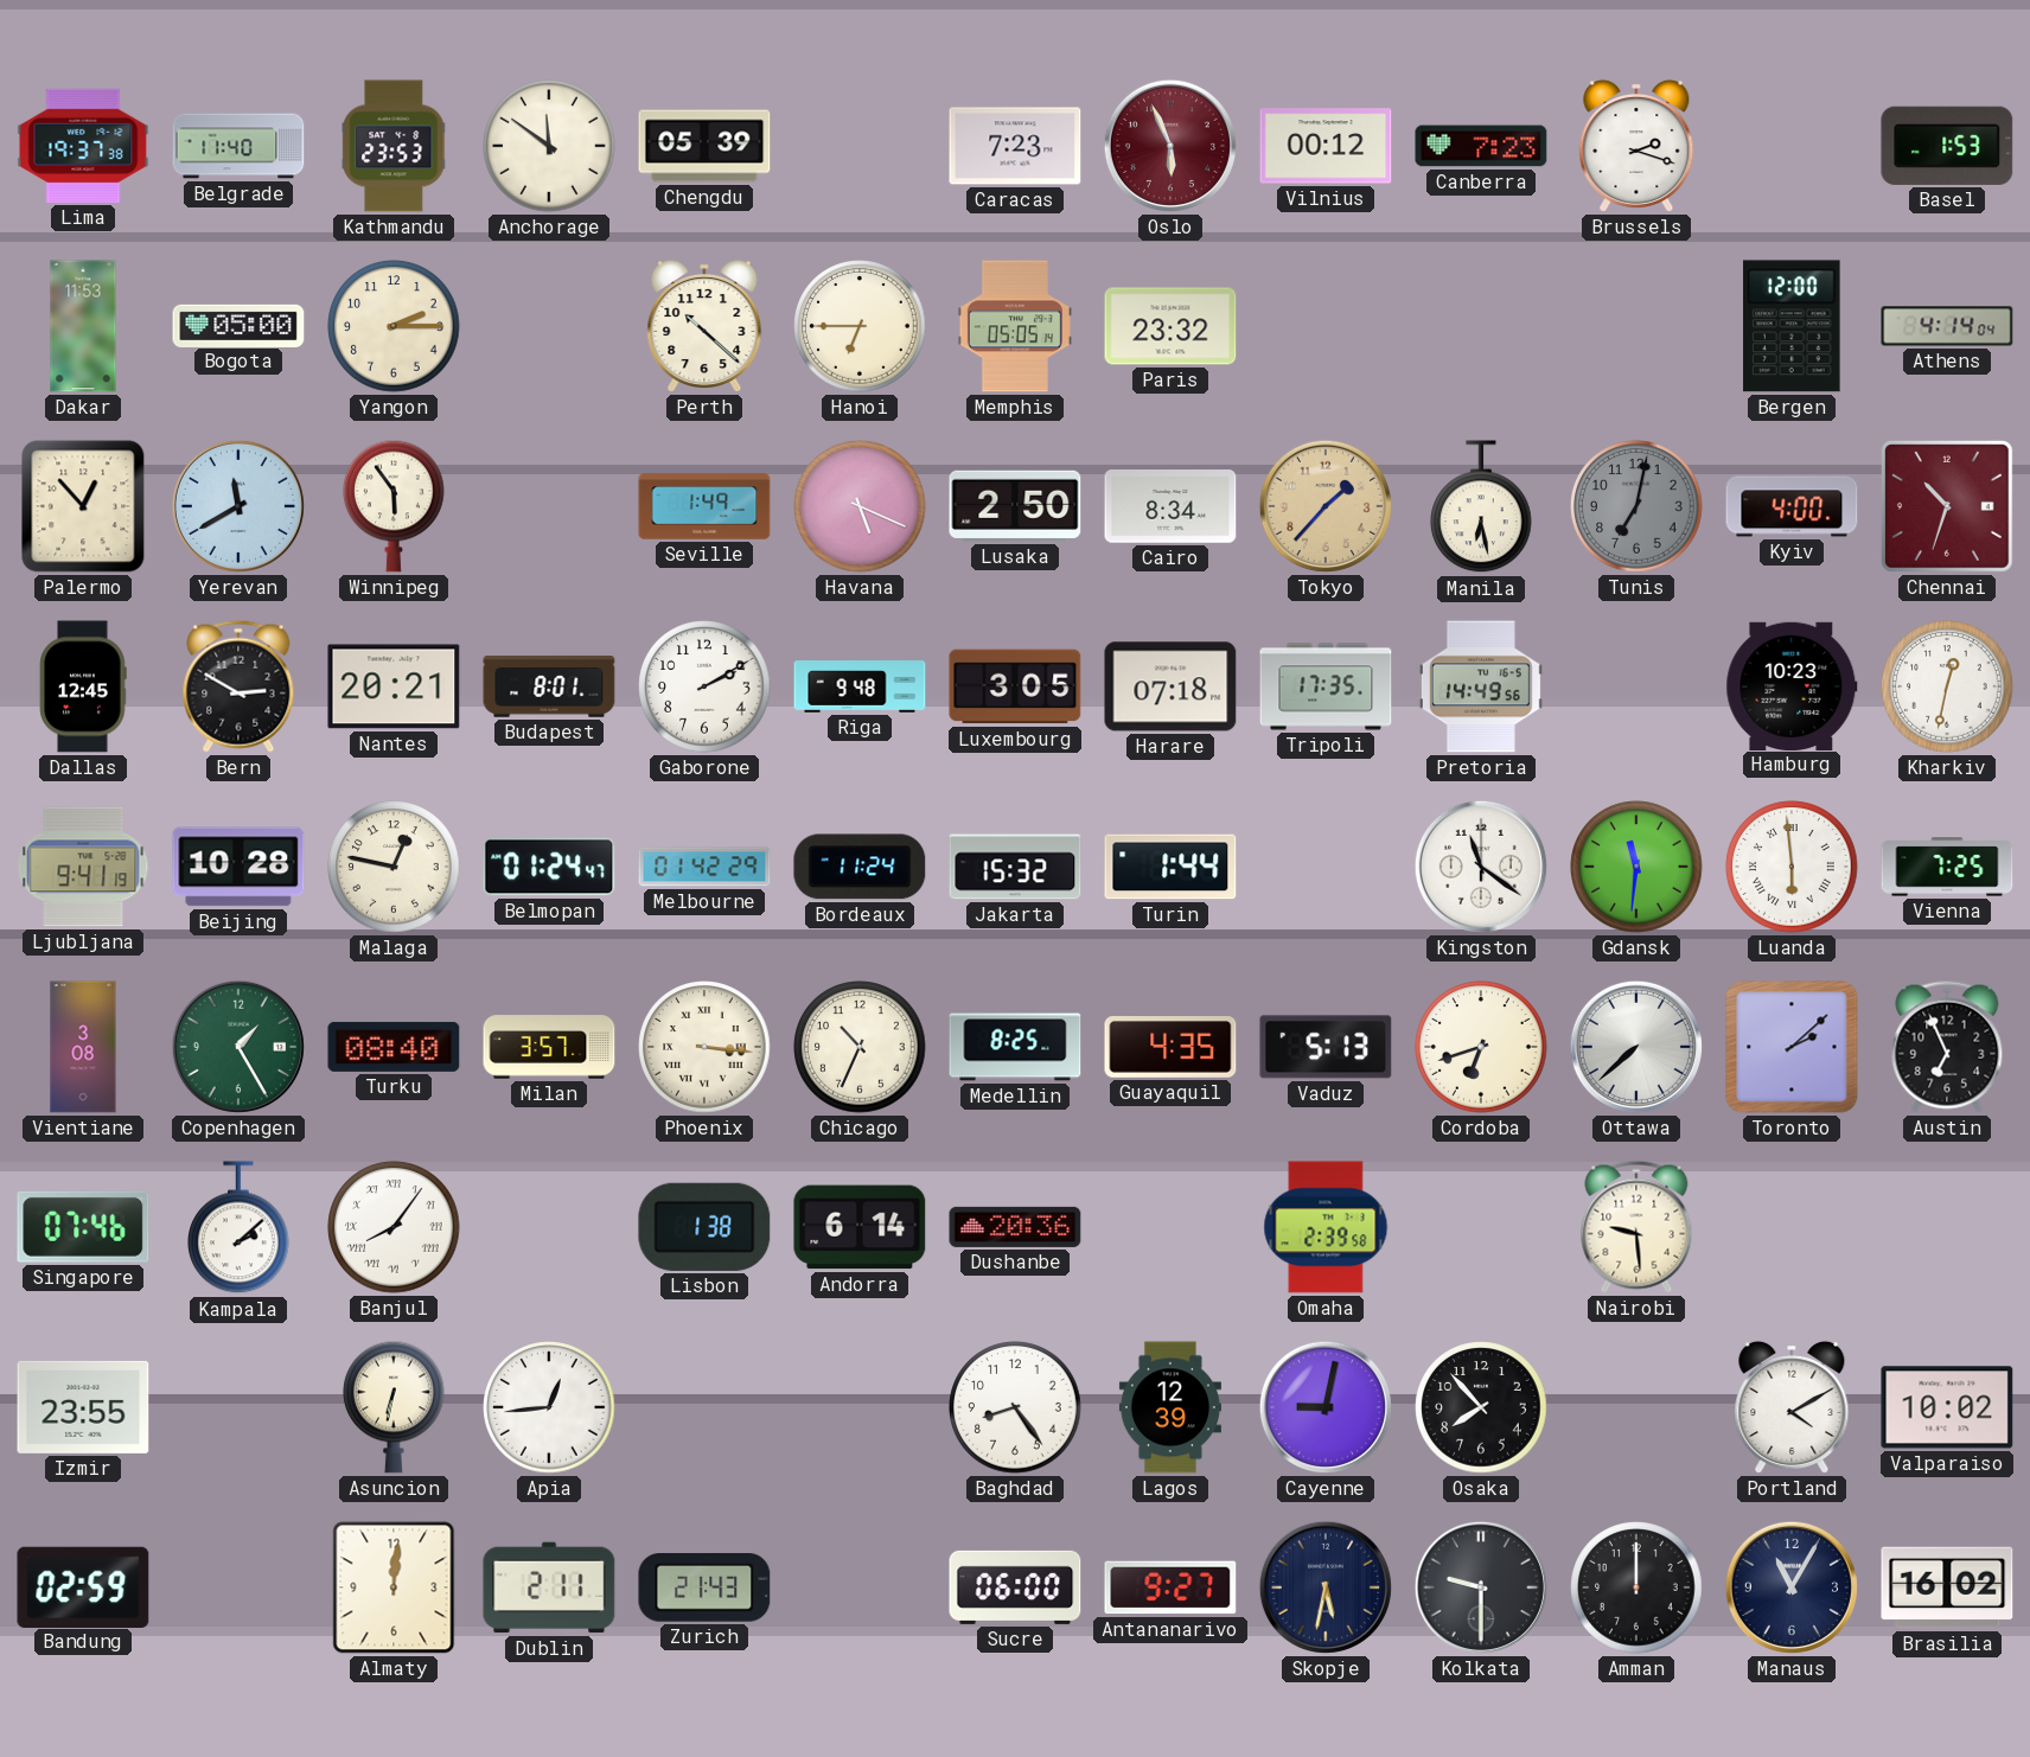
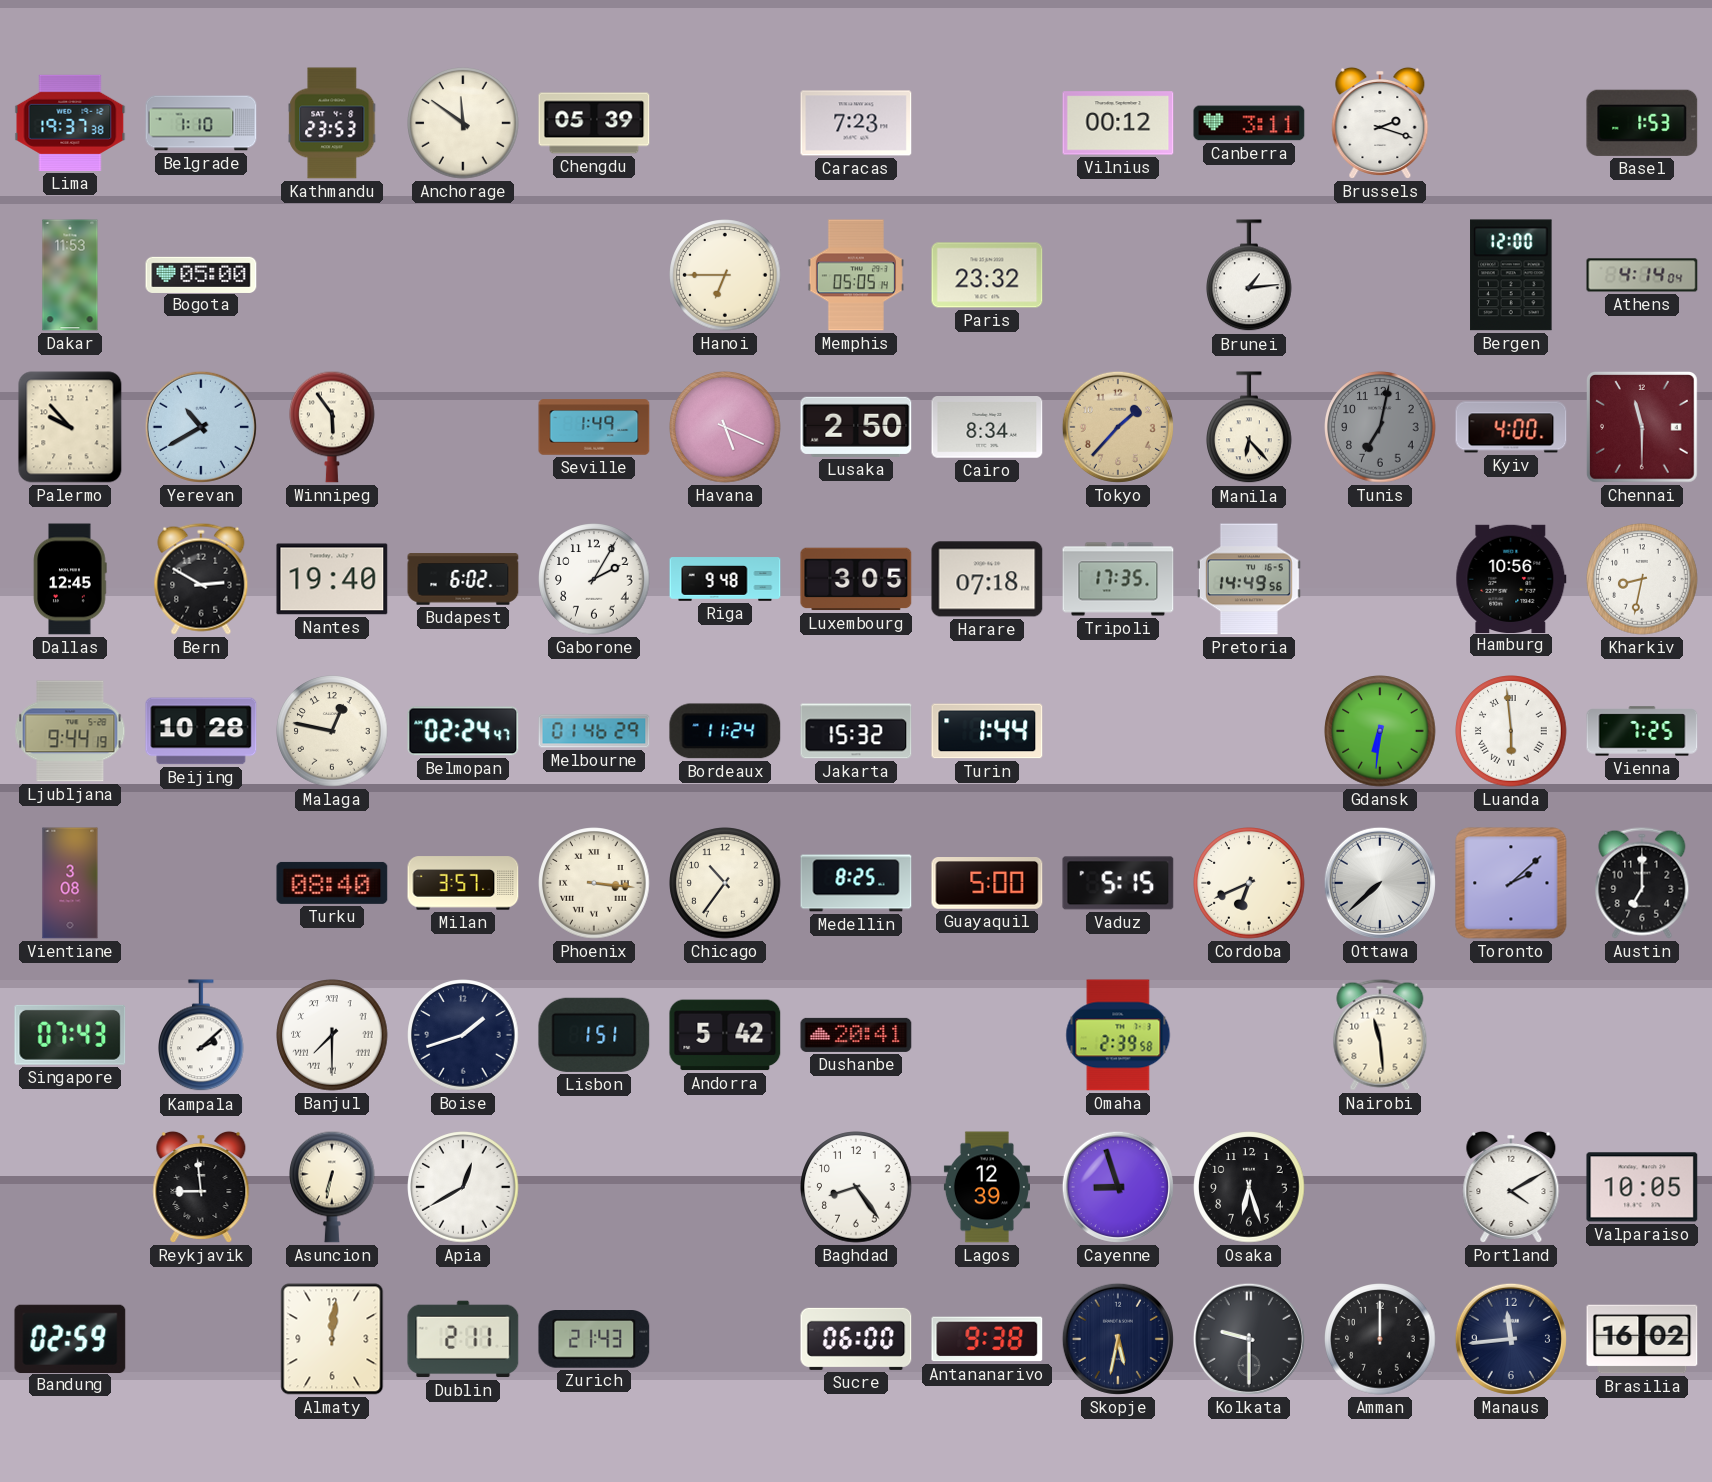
Belgrade: 11:40 -> 1:10 (201, 123)
Oslo: 5:56 -> none (1170, 146)
Canberra: 7:23 -> 3:11 (1249, 123)
Yangon: 2:15 -> none (394, 326)
Perth: 10:22 -> none (704, 326)
Brunei: none -> 1:14 (1250, 276)
Palermo: 12:53 -> 9:53 (70, 427)
Yerevan: 11:40 -> 10:40 (201, 427)
Manila: 6:28 -> 6:23 (1250, 428)
Chennai: 10:33 -> 11:30 (1643, 428)
Nantes: 20:21 -> 19:40 (332, 579)
Budapest: 8:01 -> 6:02 (463, 579)
Gaborone: 2:10 -> 2:05 (594, 579)
Hamburg: 10:23 -> 10:56 (1511, 578)
Kharkiv: 12:32 -> 8:32 (1642, 579)
Ljubljana: 9:41 -> 9:44 (70, 731)
Belmopan: 01:24 -> 02:24 (463, 731)
Melbourne: 01:42 -> 01:46 (594, 731)
Kingston: 11:21 -> none (1481, 867)
Gdansk: 11:31 -> 6:31 (1380, 731)
Copenhagen: 1:25 -> none (238, 1047)
Chicago: 10:34 -> 10:36 (725, 883)
Guayaquil: 4:35 -> 5:00 (987, 884)
Vaduz: 5:13 -> 5:15 (1118, 883)
Cordoba: 6:42 -> 6:41 (1249, 883)
Austin: 6:56 -> 7:00 (1642, 883)
Singapore: 07:46 -> 07:43 (70, 1035)
Banjul: 8:06 -> 7:30 (332, 1035)
Boise: none -> 1:42 (463, 1035)
Lisbon: 1:38 -> 1:51 (594, 1035)
Andorra: 6:14 -> 5:42 (725, 1035)
Dushanbe: 20:36 -> 20:41 (856, 1035)
Nairobi: 9:29 -> 11:29 (1380, 1035)
Izmir: 23:55 -> none (83, 1407)
Reykjavik: none -> 8:59 (201, 1187)
Apia: 12:44 -> 12:40 (463, 1187)
Cayenne: 9:02 -> 8:57 (1118, 1187)
Osaka: 7:53 -> 6:27 (1249, 1187)
Valparaiso: 10:02 -> 10:05 (1642, 1187)
Antananarivo: 9:27 -> 9:38 (987, 1339)
Manaus: 11:05 -> 11:44 (1511, 1339)
